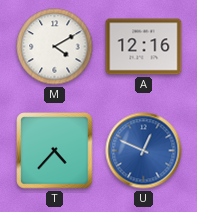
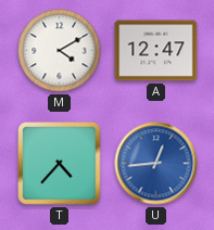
A: 12:16 -> 12:47 (156, 51)
U: 12:49 -> 12:44 (156, 164)
